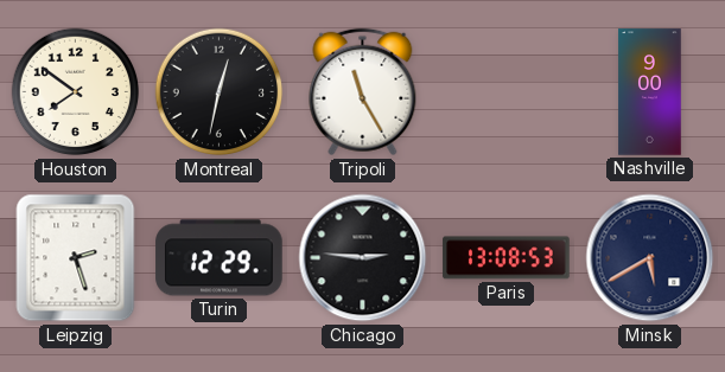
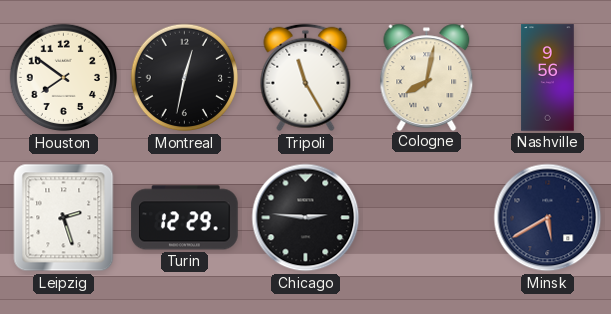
Cologne: none -> 8:02 (427, 77)
Nashville: 9:00 -> 9:56 (548, 78)
Paris: 13:08 -> none (507, 258)
